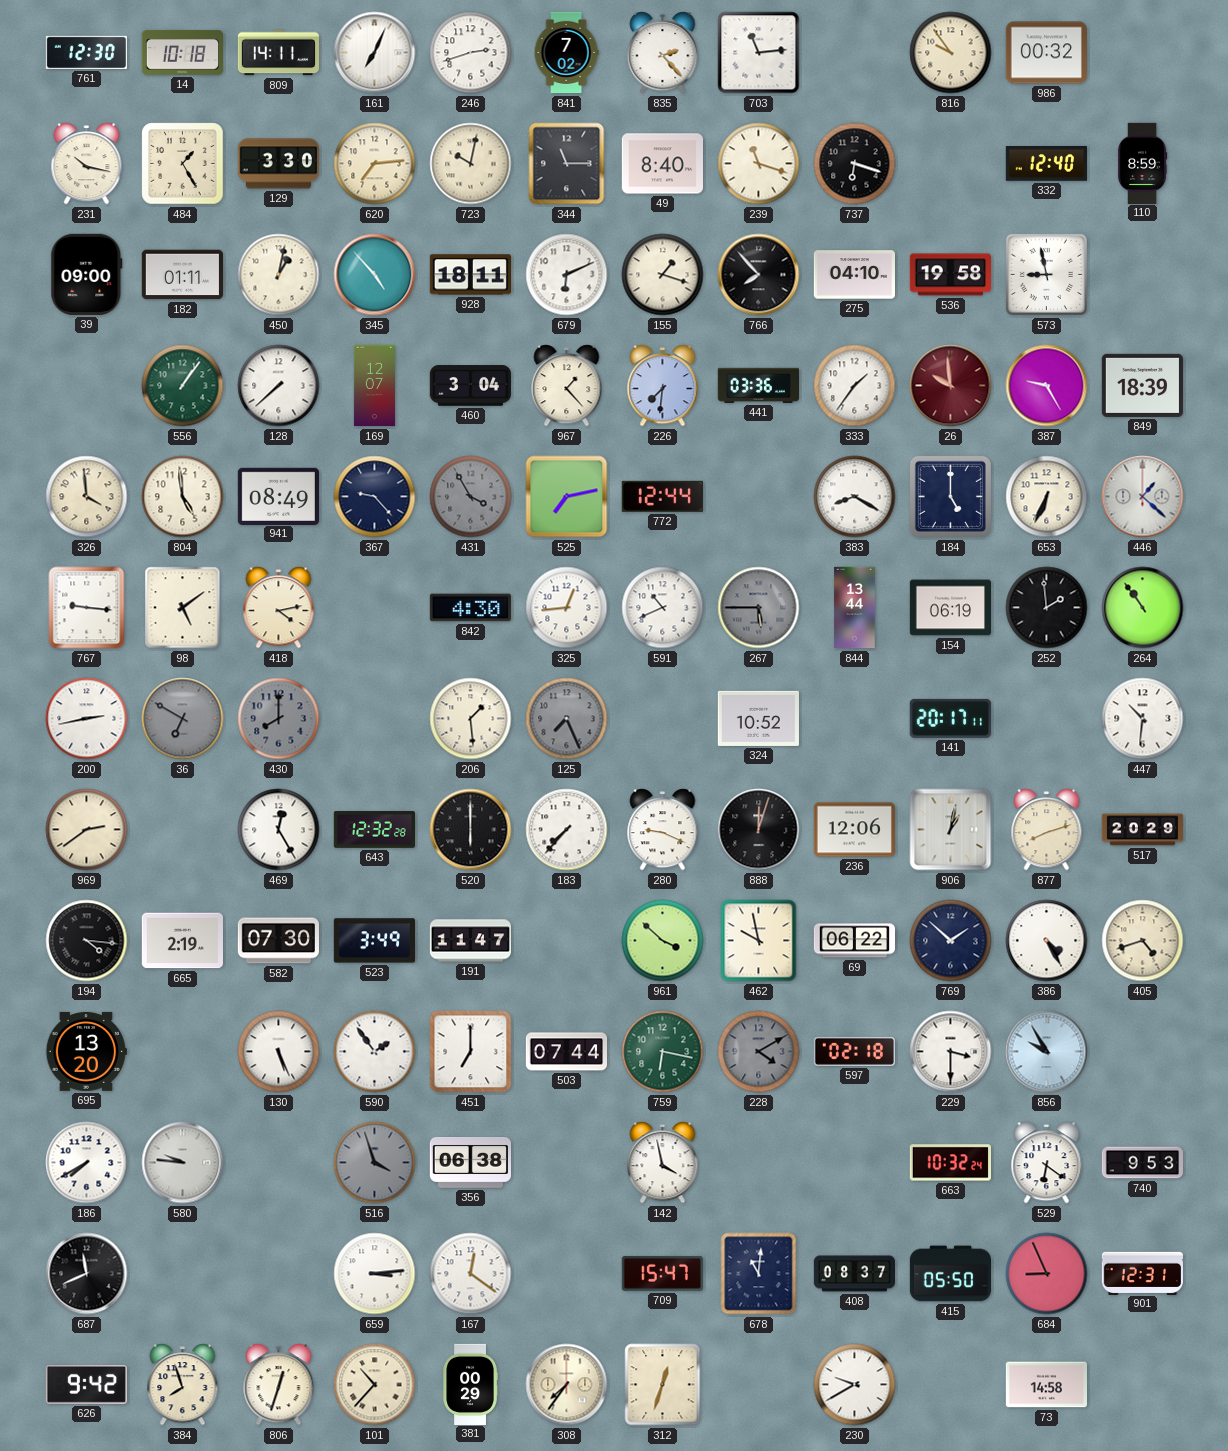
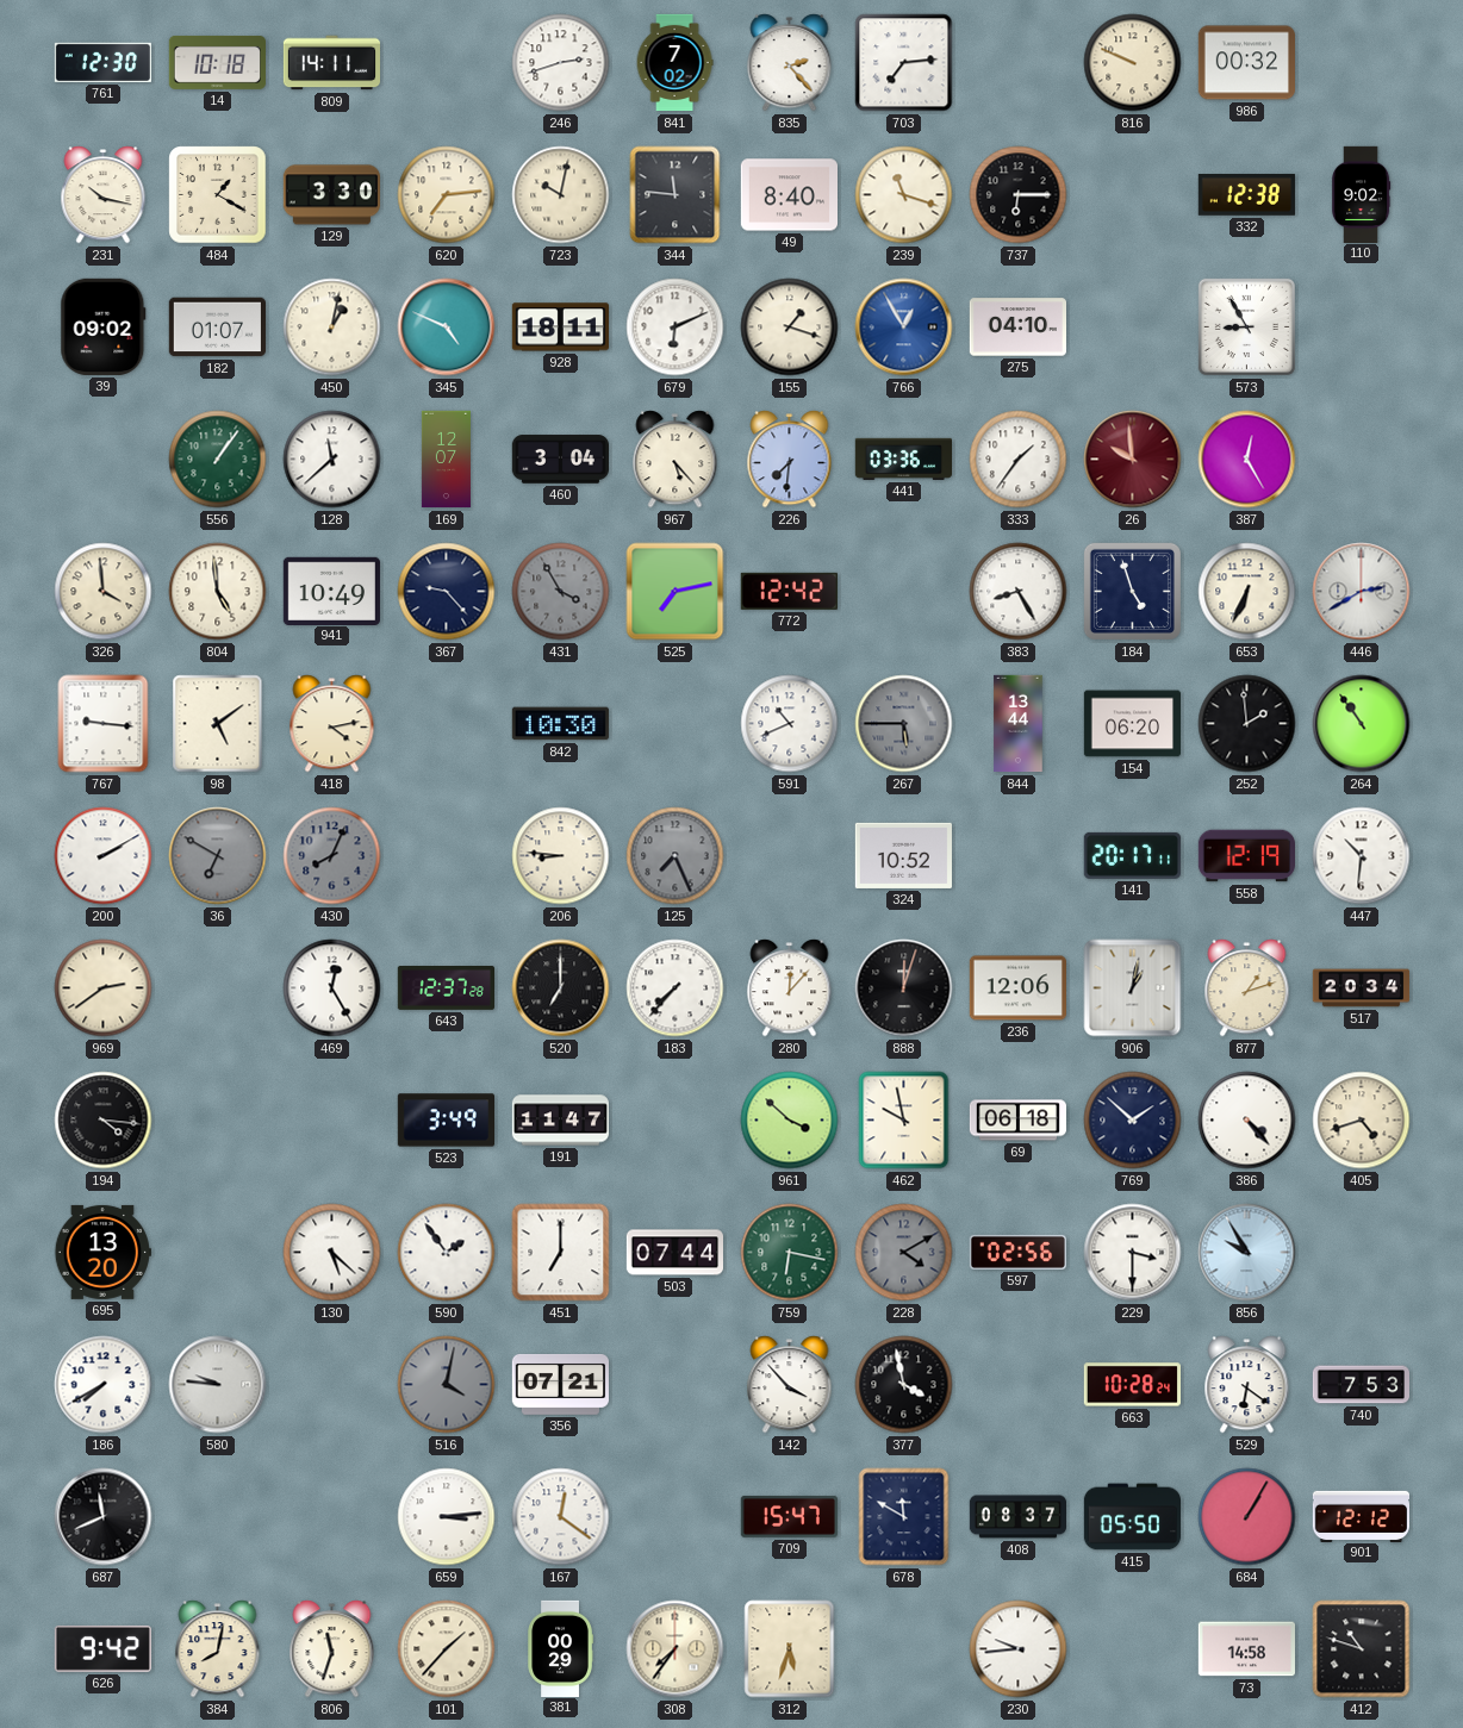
161: 7:04 -> none (375, 53)
703: 11:14 -> 7:14 (904, 63)
816: 9:54 -> 9:49 (1133, 63)
484: 1:25 -> 1:20 (218, 195)
344: 11:15 -> 11:46 (676, 195)
737: 6:18 -> 6:15 (1019, 195)
332: 12:40 -> 12:38 (1246, 195)
110: 8:59 -> 9:02 (1361, 194)
39: 09:00 -> 09:02 (104, 326)
182: 01:11 -> 01:07 (217, 327)
345: 4:53 -> 4:49 (447, 327)
766: 7:53 -> 12:55 (904, 327)
766 dial: black -> blue (904, 327)
536: 19:58 -> none (950, 275)
573: 8:58 -> 8:55 (1246, 326)
128: 7:38 -> 11:38 (332, 460)
967: 1:23 -> 5:23 (676, 460)
387: 9:25 -> 12:25 (1247, 460)
849: 18:39 -> none (1142, 385)
941: 08:49 -> 10:49 (331, 591)
772: 12:44 -> 12:42 (789, 591)
383: 8:20 -> 8:25 (1019, 592)
184: 5:00 -> 4:57 (1132, 591)
446: 1:22 -> 2:40 (1362, 592)
842: 4:30 -> 10:30 (560, 724)
325: 12:44 -> none (567, 608)
154: 06:19 -> 06:20 (1132, 724)
200: 2:43 -> 2:10 (104, 856)
430: 8:00 -> 8:04 (332, 856)
206: 1:29 -> 8:46 (561, 856)
558: none -> 12:19 (1246, 856)
643: 12:32 -> 12:37 (446, 988)
520: 6:00 -> 7:00 (561, 988)
280: 9:19 -> 12:07 (790, 988)
877: 8:12 -> 1:12 (1247, 988)
517: 20:29 -> 20:34 (1362, 988)
665: 2:19 -> none (182, 941)
582: 07:30 -> none (278, 941)
69: 06:22 -> 06:18 (1017, 1121)
386: 4:25 -> 4:23 (1247, 1121)
130: 5:26 -> 5:22 (332, 1253)
597: 02:18 -> 02:56 (1017, 1252)
516: 3:57 -> 4:02 (447, 1385)
356: 06:38 -> 07:21 (560, 1385)
142: 3:58 -> 3:53 (790, 1385)
377: none -> 3:58 (904, 1385)
663: 10:32 -> 10:28 (1132, 1385)
740: 9:53 -> 7:53 (1361, 1385)
678: 11:01 -> 11:50 (904, 1517)
684: 8:56 -> 1:05 (1247, 1517)
901: 12:31 -> 12:12 (1361, 1516)
384: 7:57 -> 8:02 (218, 1649)
806: 12:33 -> 11:33 (332, 1649)
101: 10:37 -> 1:37 (447, 1649)
312: 12:33 -> 5:33 (790, 1649)
230: 9:40 -> 9:44 (1019, 1649)
412: none -> 10:48 (1362, 1649)
